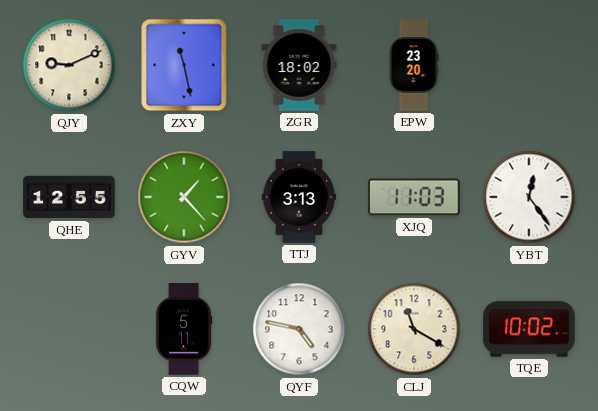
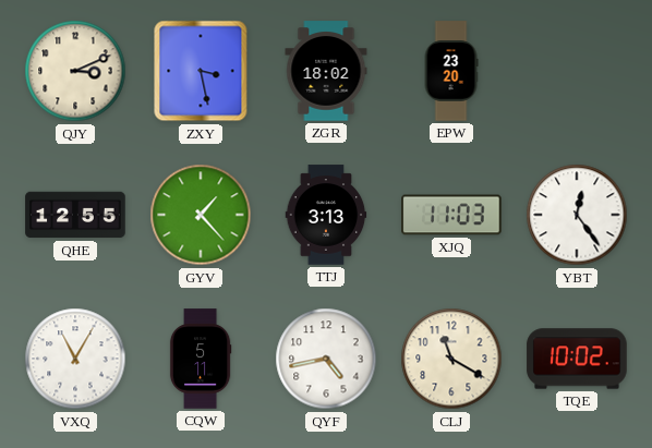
QJY: 9:11 -> 3:11 (75, 71)
ZXY: 11:28 -> 3:28 (201, 71)
VXQ: none -> 11:05 (75, 359)
QYF: 4:47 -> 4:43 (326, 359)
